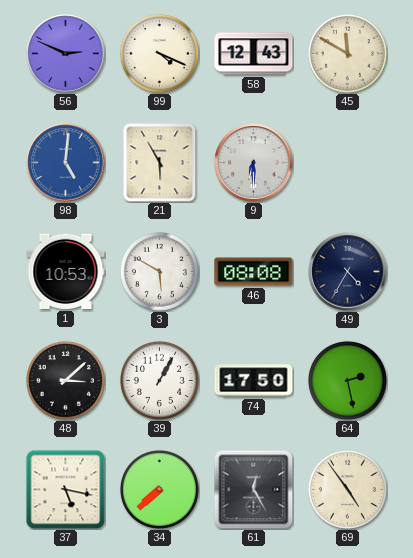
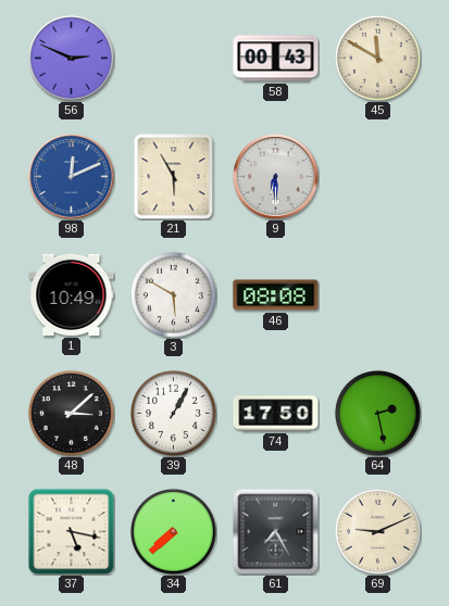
99: 4:19 -> none (159, 53)
58: 12:43 -> 00:43 (276, 59)
98: 5:01 -> 12:11 (72, 177)
1: 10:53 -> 10:49 (72, 294)
49: 4:35 -> none (348, 272)
61: 12:25 -> 7:25 (275, 531)
69: 4:54 -> 9:11 (377, 531)
